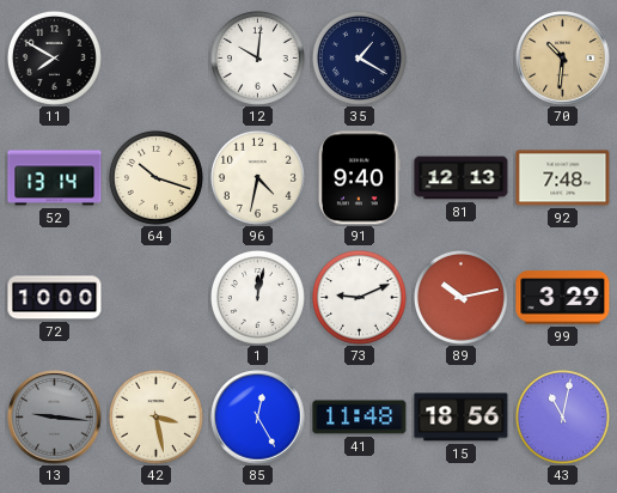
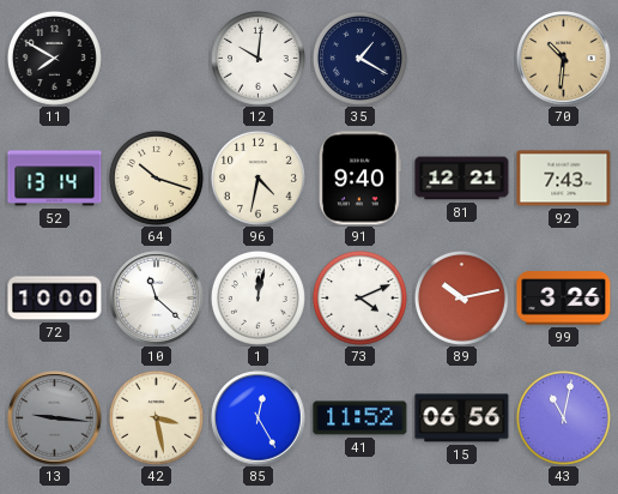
81: 12:13 -> 12:21 (462, 179)
92: 7:48 -> 7:43 (564, 179)
10: none -> 11:22 (157, 299)
73: 9:11 -> 4:11 (359, 297)
99: 3:29 -> 3:26 (564, 299)
41: 11:48 -> 11:52 (360, 418)
15: 18:56 -> 06:56 (462, 418)
